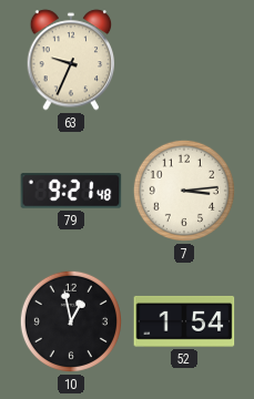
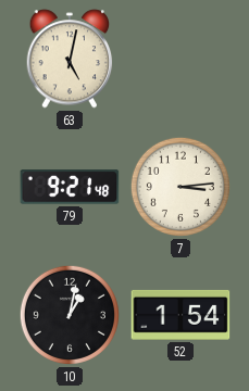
63: 9:34 -> 5:02 (70, 59)
10: 12:58 -> 1:02 (70, 315)
